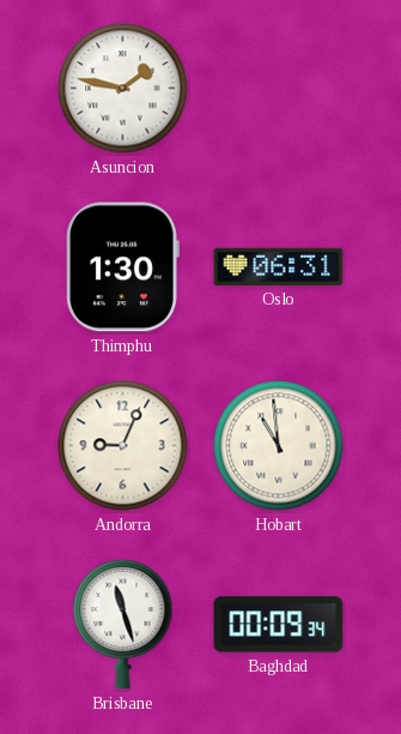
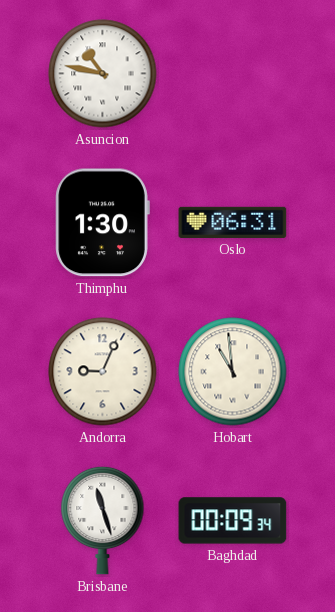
Asuncion: 1:47 -> 10:47 (103, 74)
